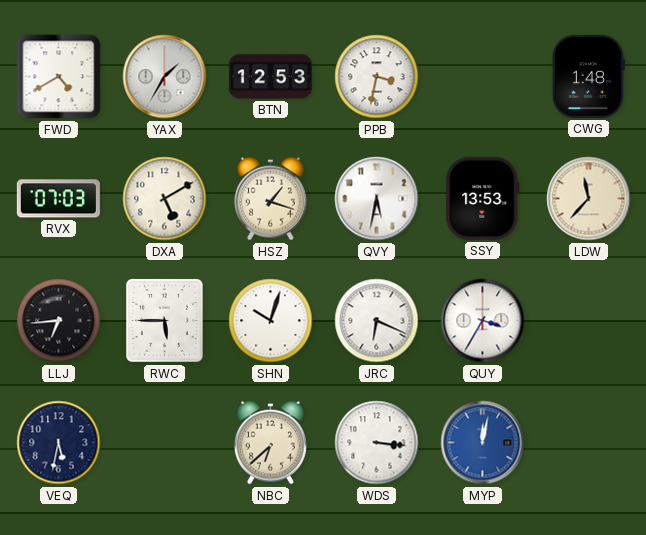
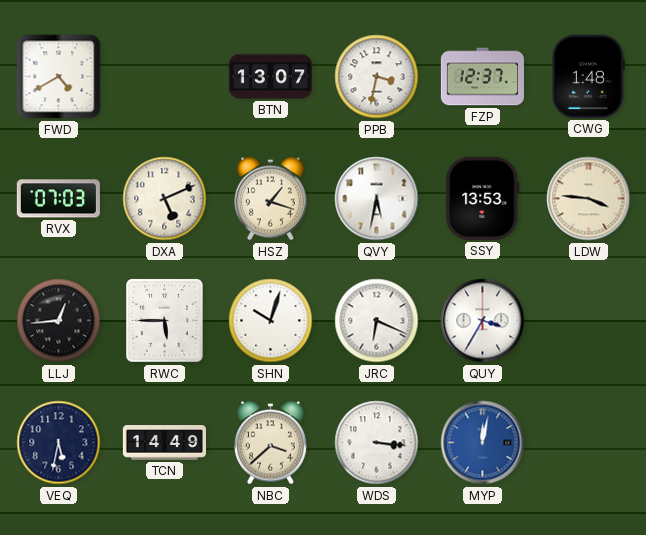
YAX: 1:35 -> none (165, 77)
BTN: 12:53 -> 13:07 (270, 77)
FZP: none -> 12:37 (482, 77)
DXA: 5:10 -> 5:11 (165, 199)
LDW: 11:37 -> 3:46 (589, 199)
LLJ: 6:44 -> 12:44 (59, 321)
TCN: none -> 14:49 (164, 443)
NBC: 6:38 -> 3:38 (270, 443)
